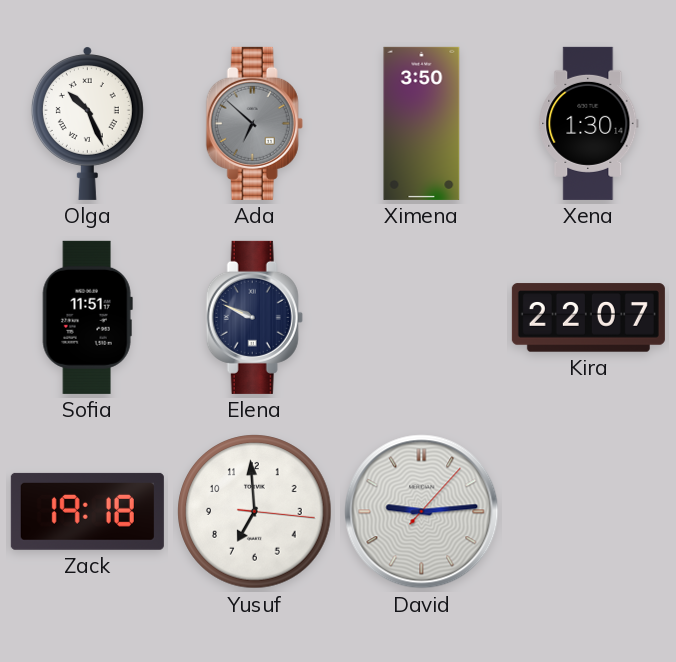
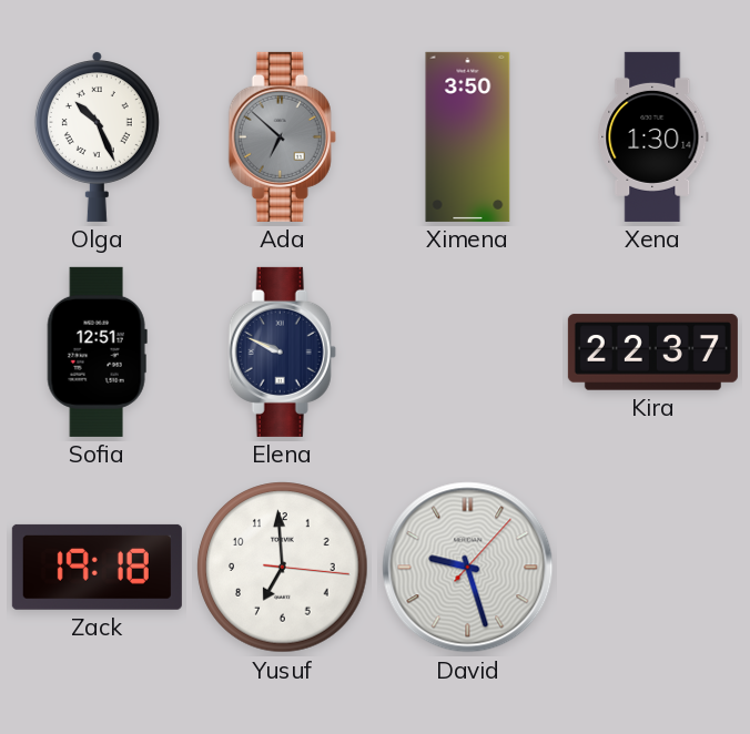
Sofia: 11:51 -> 12:51 (97, 351)
Kira: 22:07 -> 22:37 (652, 353)
David: 9:14 -> 9:27 (468, 568)
